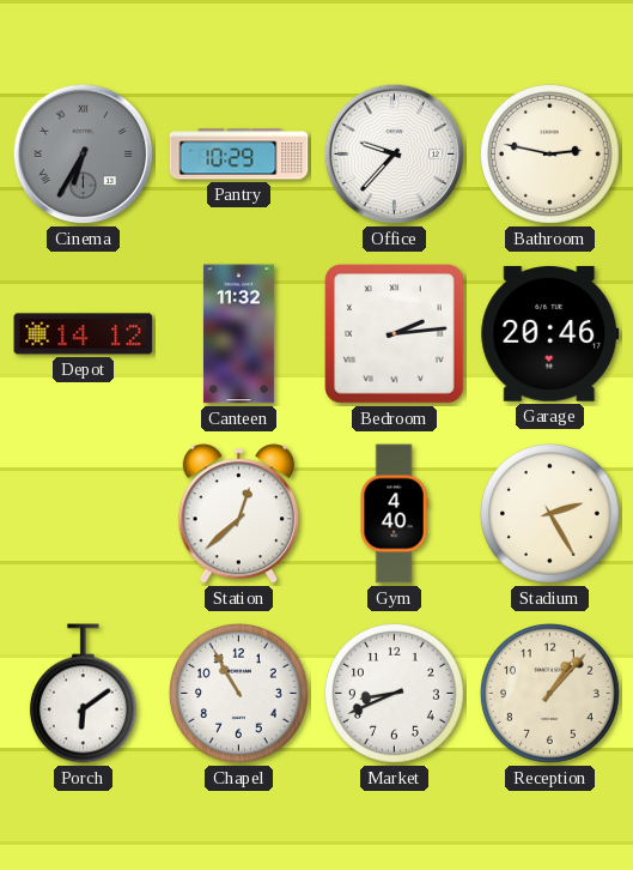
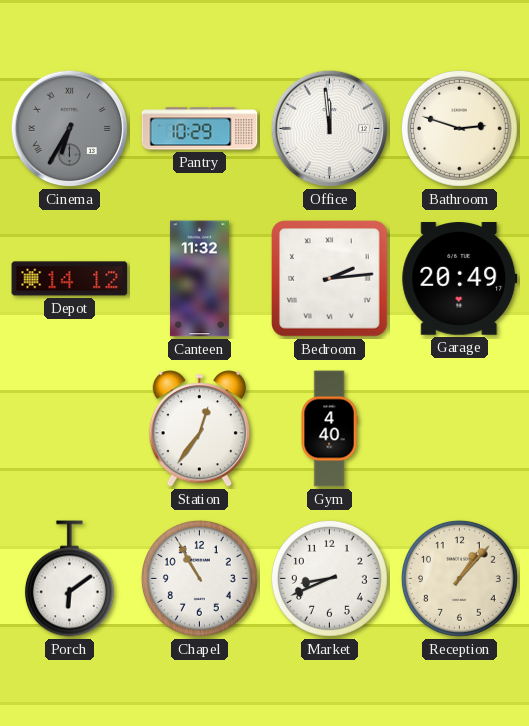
Office: 9:37 -> 11:59 (330, 129)
Bathroom: 2:47 -> 2:48 (459, 128)
Garage: 20:46 -> 20:49 (460, 279)
Station: 12:38 -> 12:36 (199, 429)
Stadium: 2:25 -> none (549, 513)
